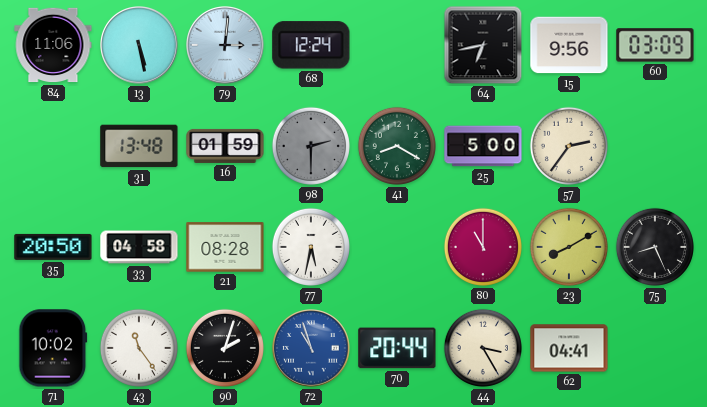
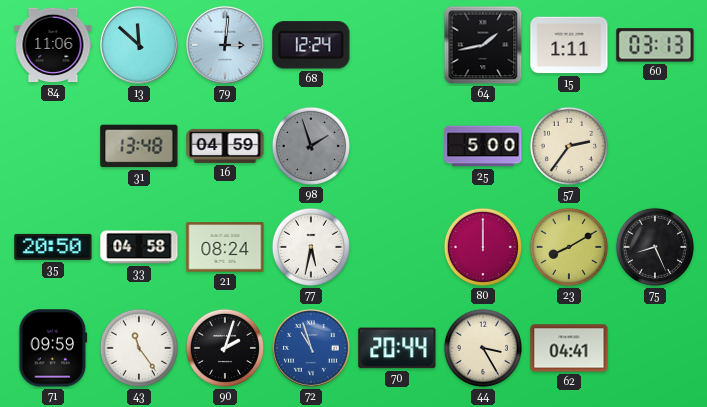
13: 5:28 -> 11:52 (140, 46)
64: 6:43 -> 1:43 (483, 45)
15: 9:56 -> 1:11 (569, 45)
60: 03:09 -> 03:13 (655, 45)
16: 01:59 -> 04:59 (225, 146)
98: 2:30 -> 1:57 (311, 146)
41: 8:20 -> none (397, 146)
21: 08:28 -> 08:24 (225, 247)
80: 11:00 -> 12:00 (483, 247)
71: 10:02 -> 09:59 (53, 348)
